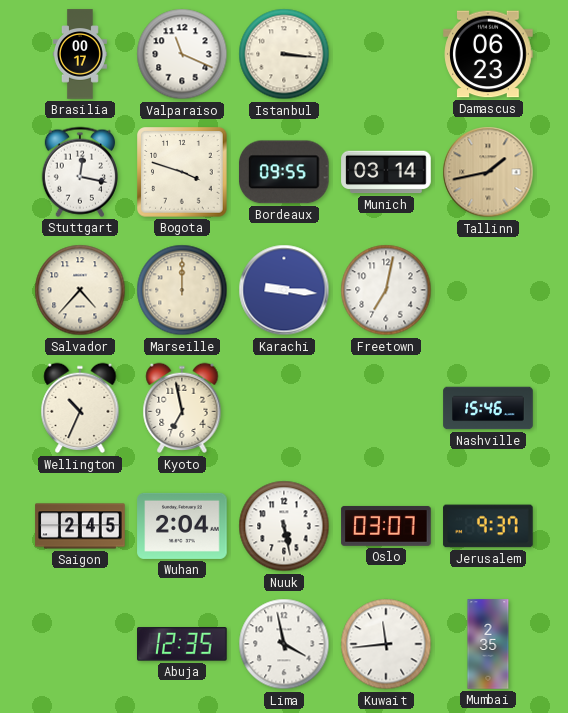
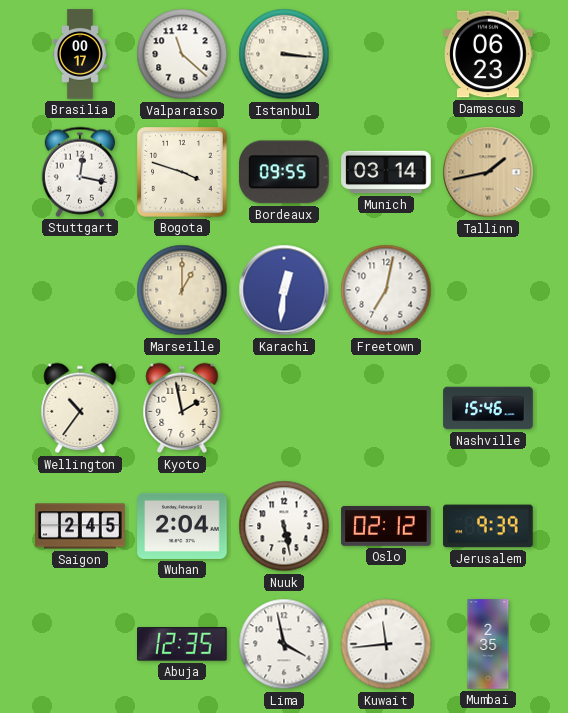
Valparaiso: 11:19 -> 11:22 (182, 54)
Salvador: 4:37 -> none (80, 290)
Marseille: 12:00 -> 1:00 (182, 290)
Karachi: 9:16 -> 12:31 (284, 290)
Wellington: 10:34 -> 10:36 (80, 408)
Kyoto: 6:58 -> 1:58 (182, 408)
Oslo: 03:07 -> 02:12 (386, 526)
Jerusalem: 9:37 -> 9:39 (488, 526)
